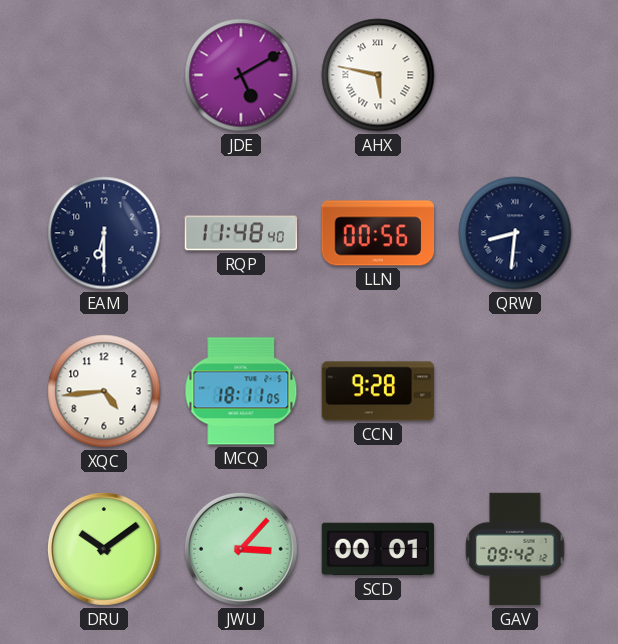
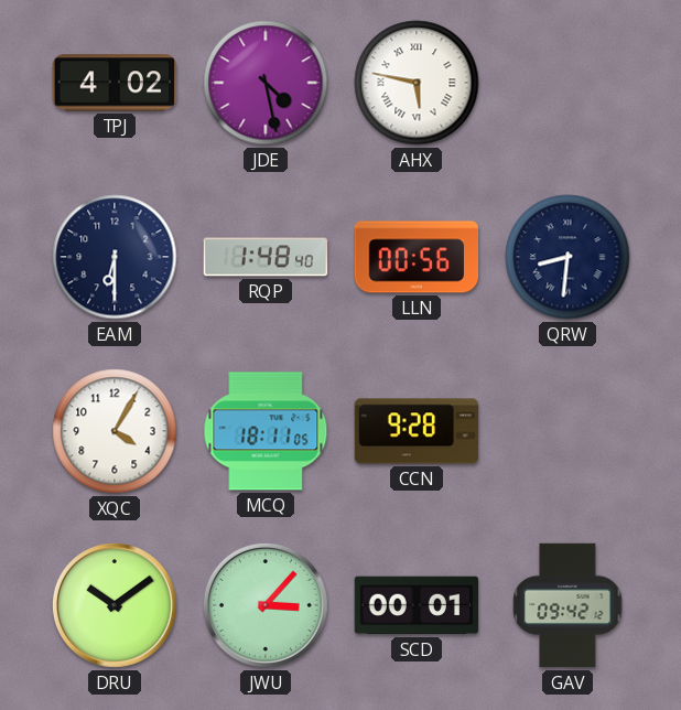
TPJ: none -> 4:02 (113, 83)
JDE: 5:10 -> 4:28 (266, 83)
RQP: 11:48 -> 1:48 (266, 257)
XQC: 4:44 -> 4:05 (115, 431)
